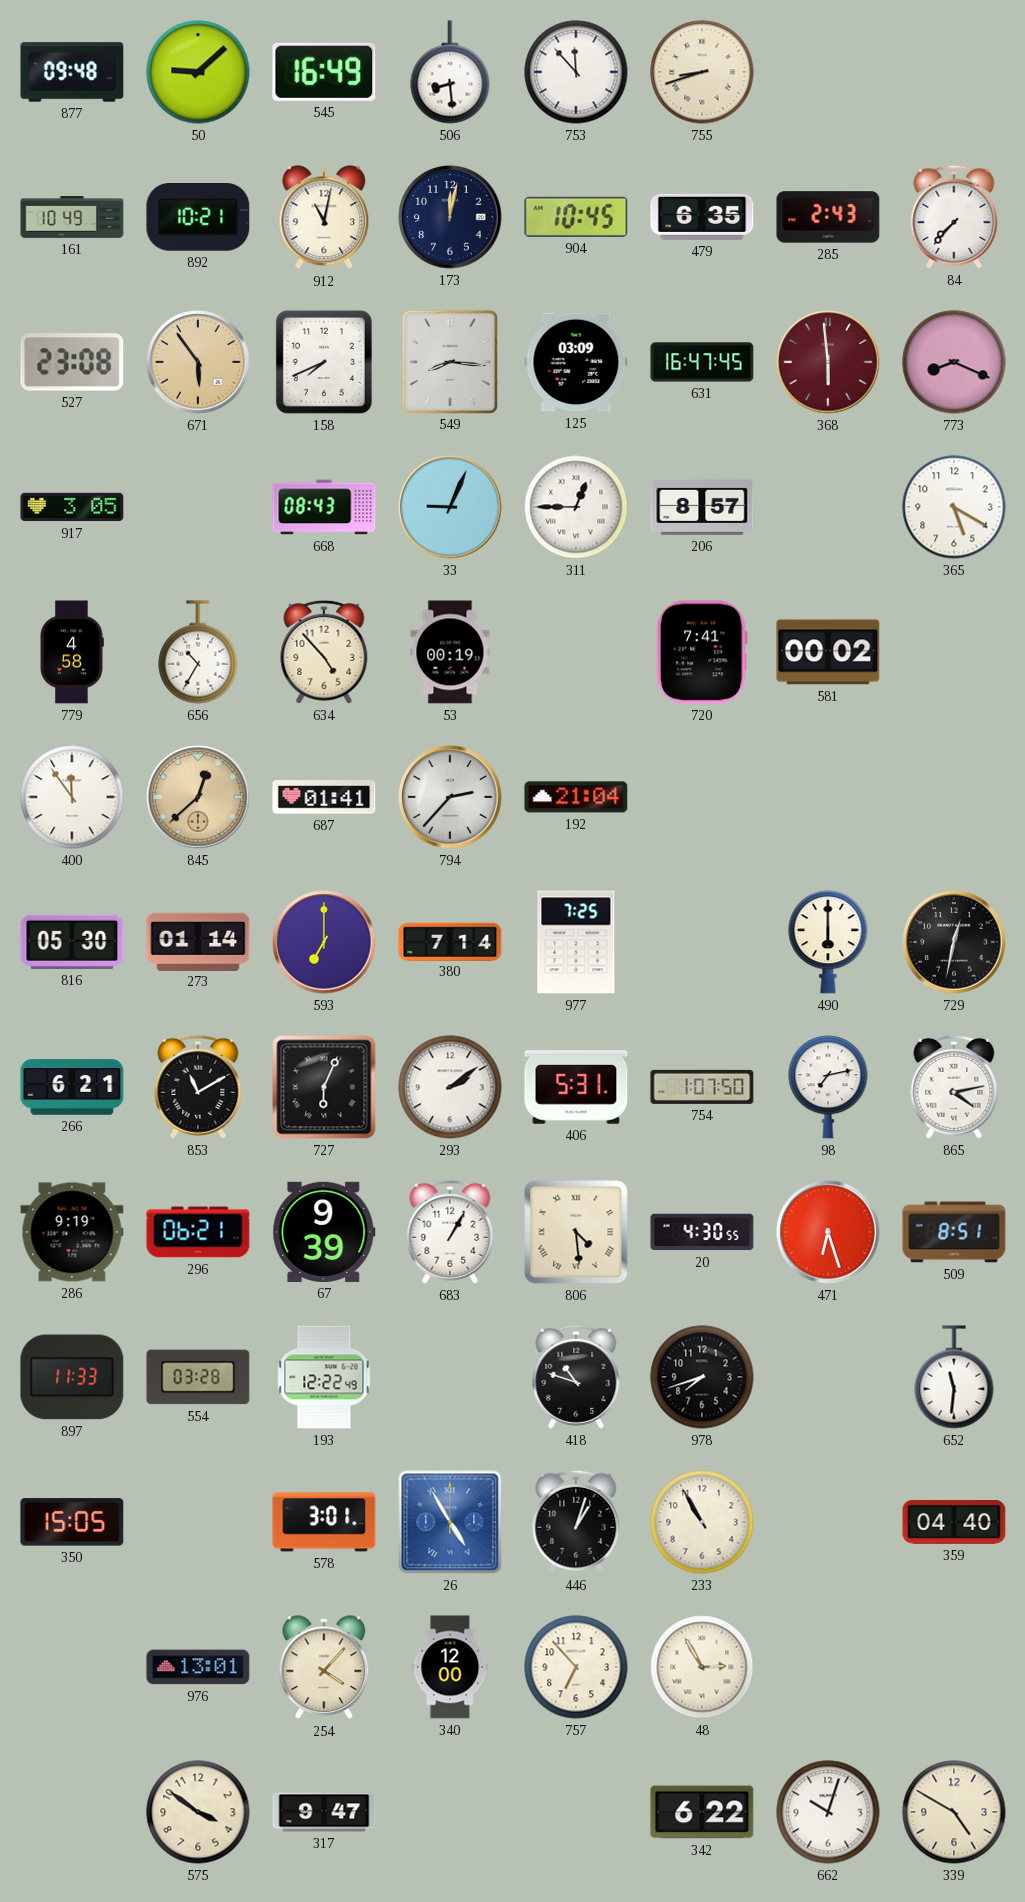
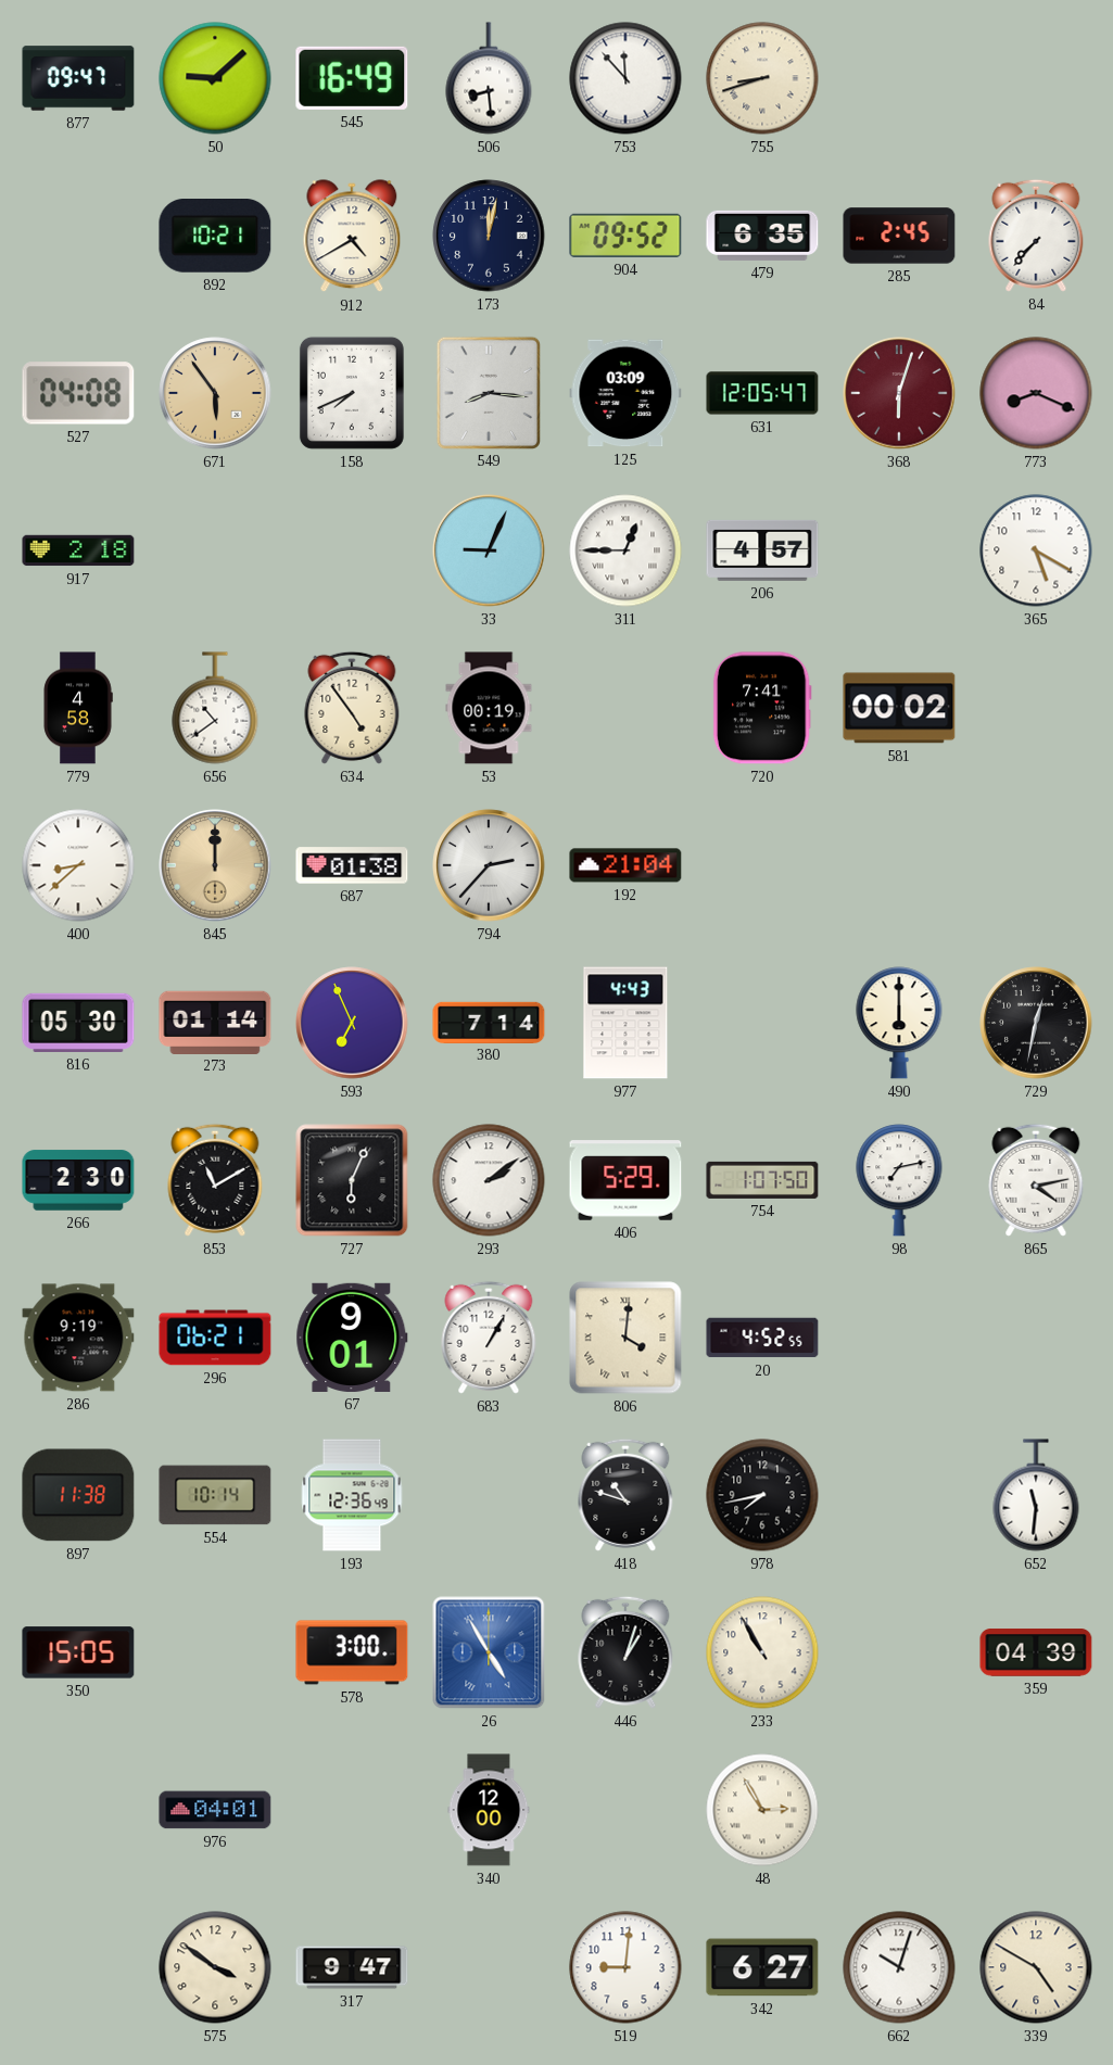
877: 09:48 -> 09:47 (78, 78)
161: 10:49 -> none (72, 218)
912: 11:02 -> 4:40 (352, 237)
904: 10:45 -> 09:52 (625, 236)
285: 2:43 -> 2:45 (899, 236)
527: 23:08 -> 04:08 (78, 393)
631: 16:47 -> 12:05 (762, 393)
368: 5:59 -> 6:03 (899, 393)
917: 3:05 -> 2:18 (78, 550)
668: 08:43 -> none (324, 507)
206: 8:57 -> 4:57 (762, 550)
656: 10:35 -> 10:39 (215, 708)
634: 4:53 -> 4:54 (352, 708)
400: 11:54 -> 8:38 (78, 865)
845: 12:38 -> 12:00 (215, 865)
687: 01:41 -> 01:38 (352, 865)
593: 7:00 -> 6:56 (352, 1023)
977: 7:25 -> 4:43 (625, 1023)
266: 6:21 -> 2:30 (78, 1180)
406: 5:31 -> 5:29 (625, 1180)
67: 9:39 -> 9:01 (352, 1338)
806: 4:29 -> 4:01 (625, 1338)
20: 4:30 -> 4:52 (762, 1338)
471: 6:27 -> none (828, 1232)
509: 8:51 -> none (954, 1232)
897: 11:33 -> 11:38 (78, 1495)
554: 03:28 -> 10:14 (215, 1495)
193: 12:22 -> 12:36 (352, 1495)
978: 7:42 -> 7:43 (762, 1495)
578: 3:01 -> 3:00 (352, 1652)
359: 04:40 -> 04:39 (1036, 1652)
976: 13:01 -> 04:01 (215, 1810)
254: 4:07 -> none (324, 1668)
757: 6:53 -> none (576, 1667)
519: none -> 9:01 (625, 1967)
342: 6:22 -> 6:27 (762, 1967)
